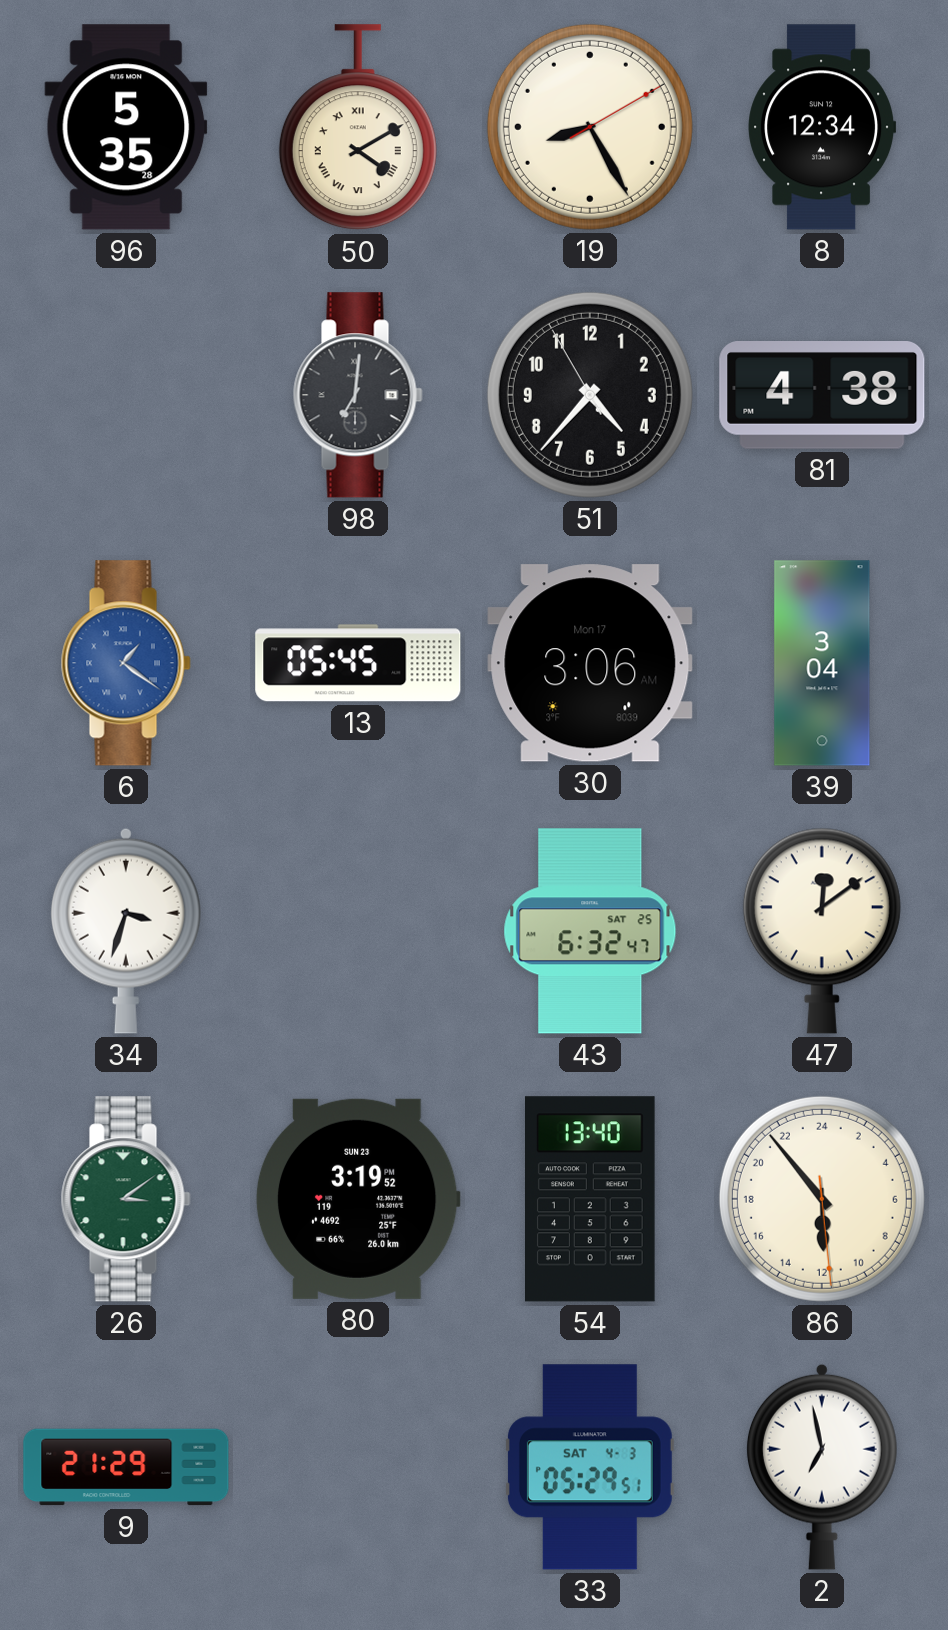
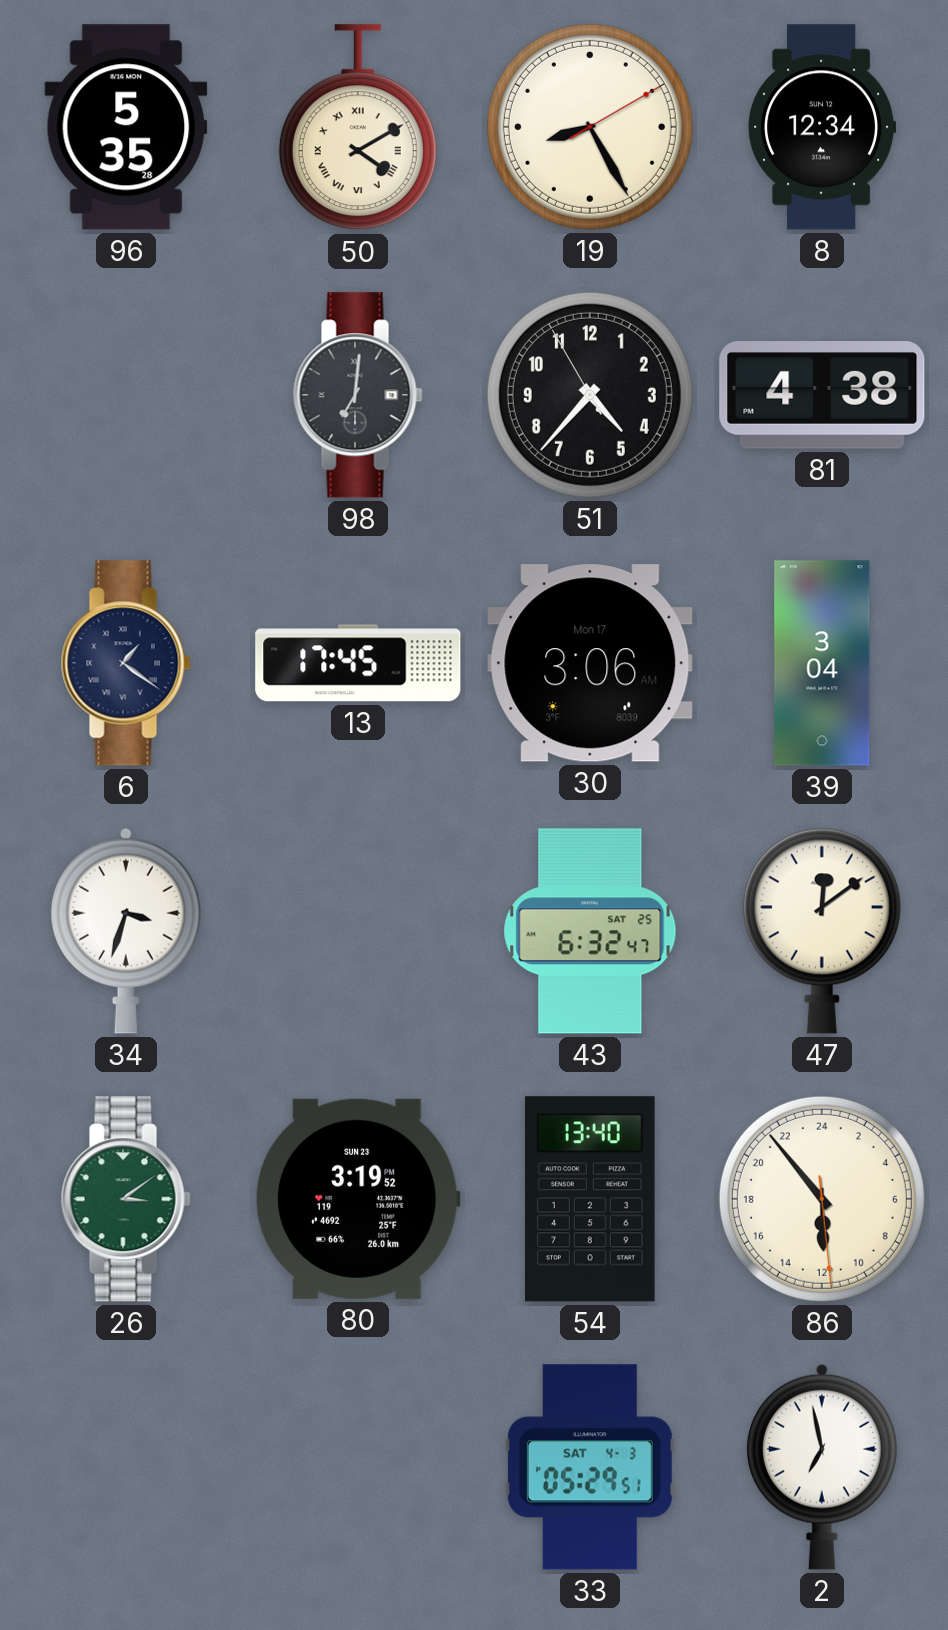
6 dial: blue -> navy (126, 663)
13: 05:45 -> 17:45 (358, 663)
9: 21:29 -> none (126, 1467)
